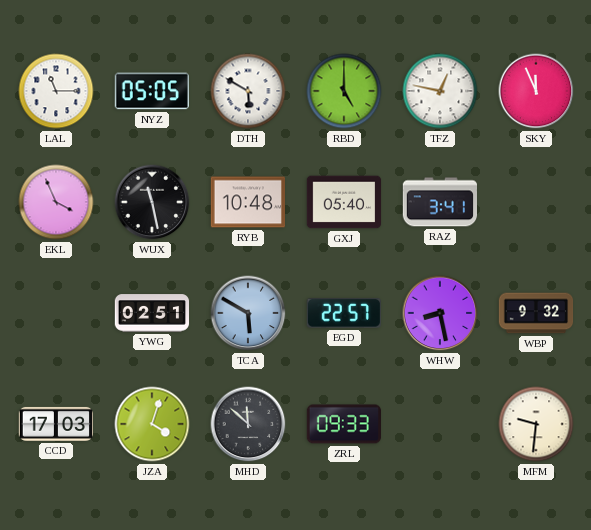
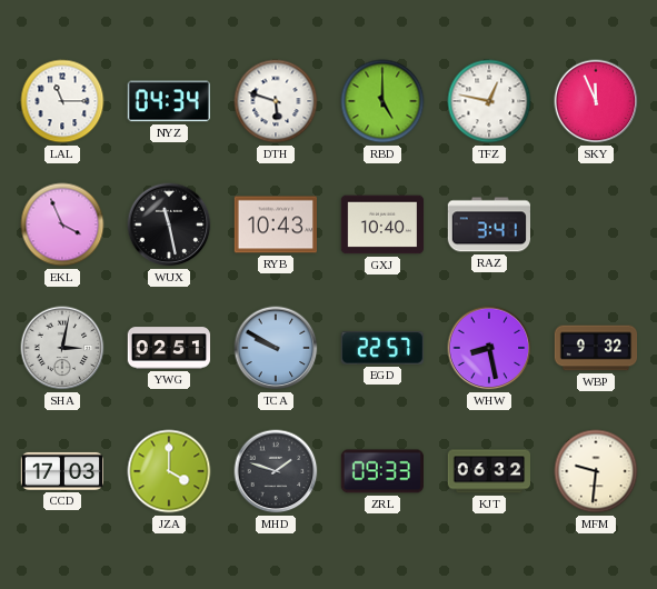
NYZ: 05:05 -> 04:34 (169, 101)
DTH: 5:50 -> 5:48 (276, 101)
RYB: 10:48 -> 10:43 (275, 224)
GXJ: 05:40 -> 10:40 (382, 224)
SHA: none -> 3:02 (62, 348)
TCA: 5:50 -> 9:50 (276, 348)
JZA: 4:03 -> 4:00 (169, 471)
MHD: 11:52 -> 1:48 (276, 471)
KJT: none -> 06:32 (488, 471)
